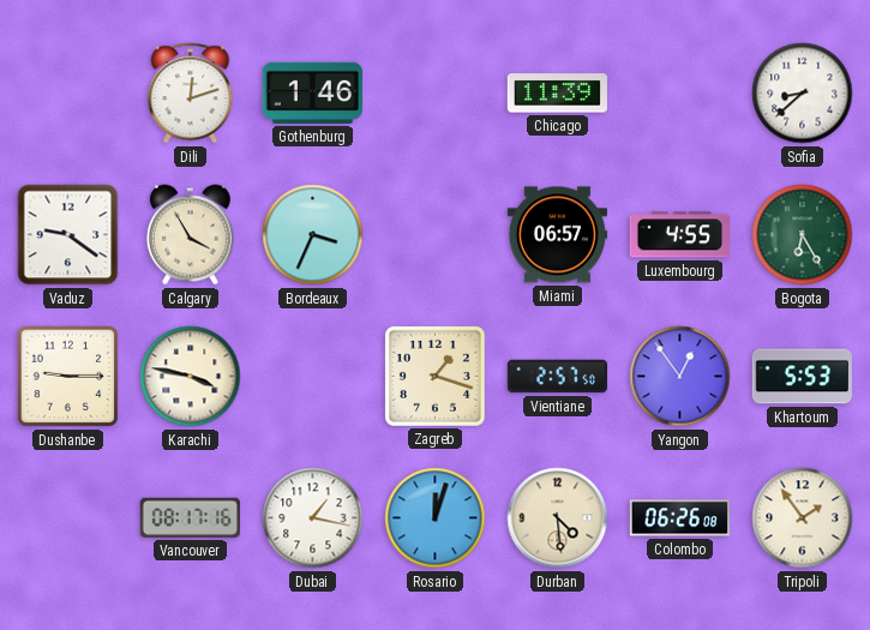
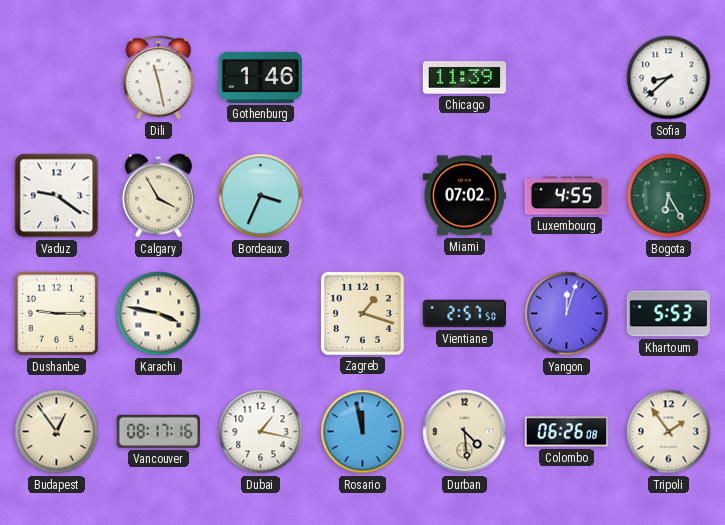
Dili: 12:12 -> 11:28 (159, 78)
Miami: 06:57 -> 07:02 (464, 196)
Yangon: 12:54 -> 12:03 (567, 314)
Budapest: none -> 12:54 (57, 432)
Rosario: 12:03 -> 11:58 (363, 432)
